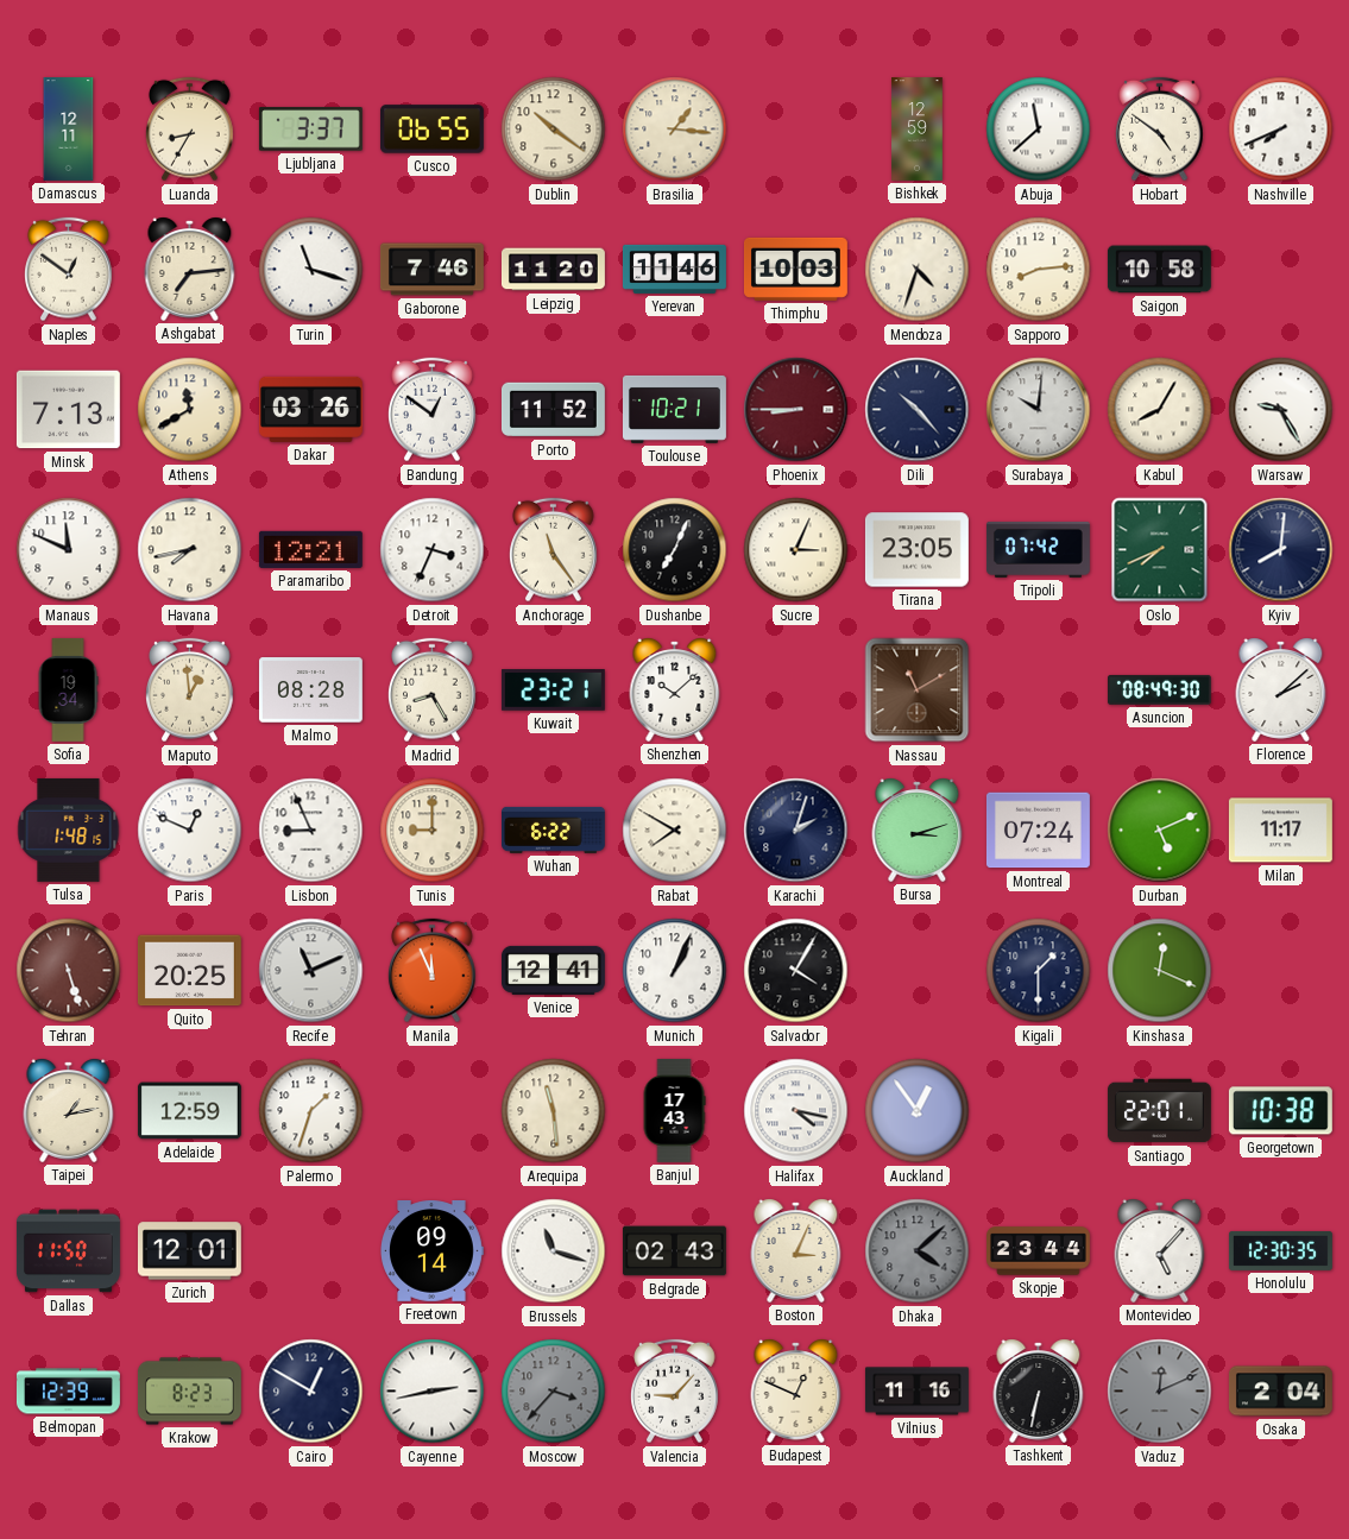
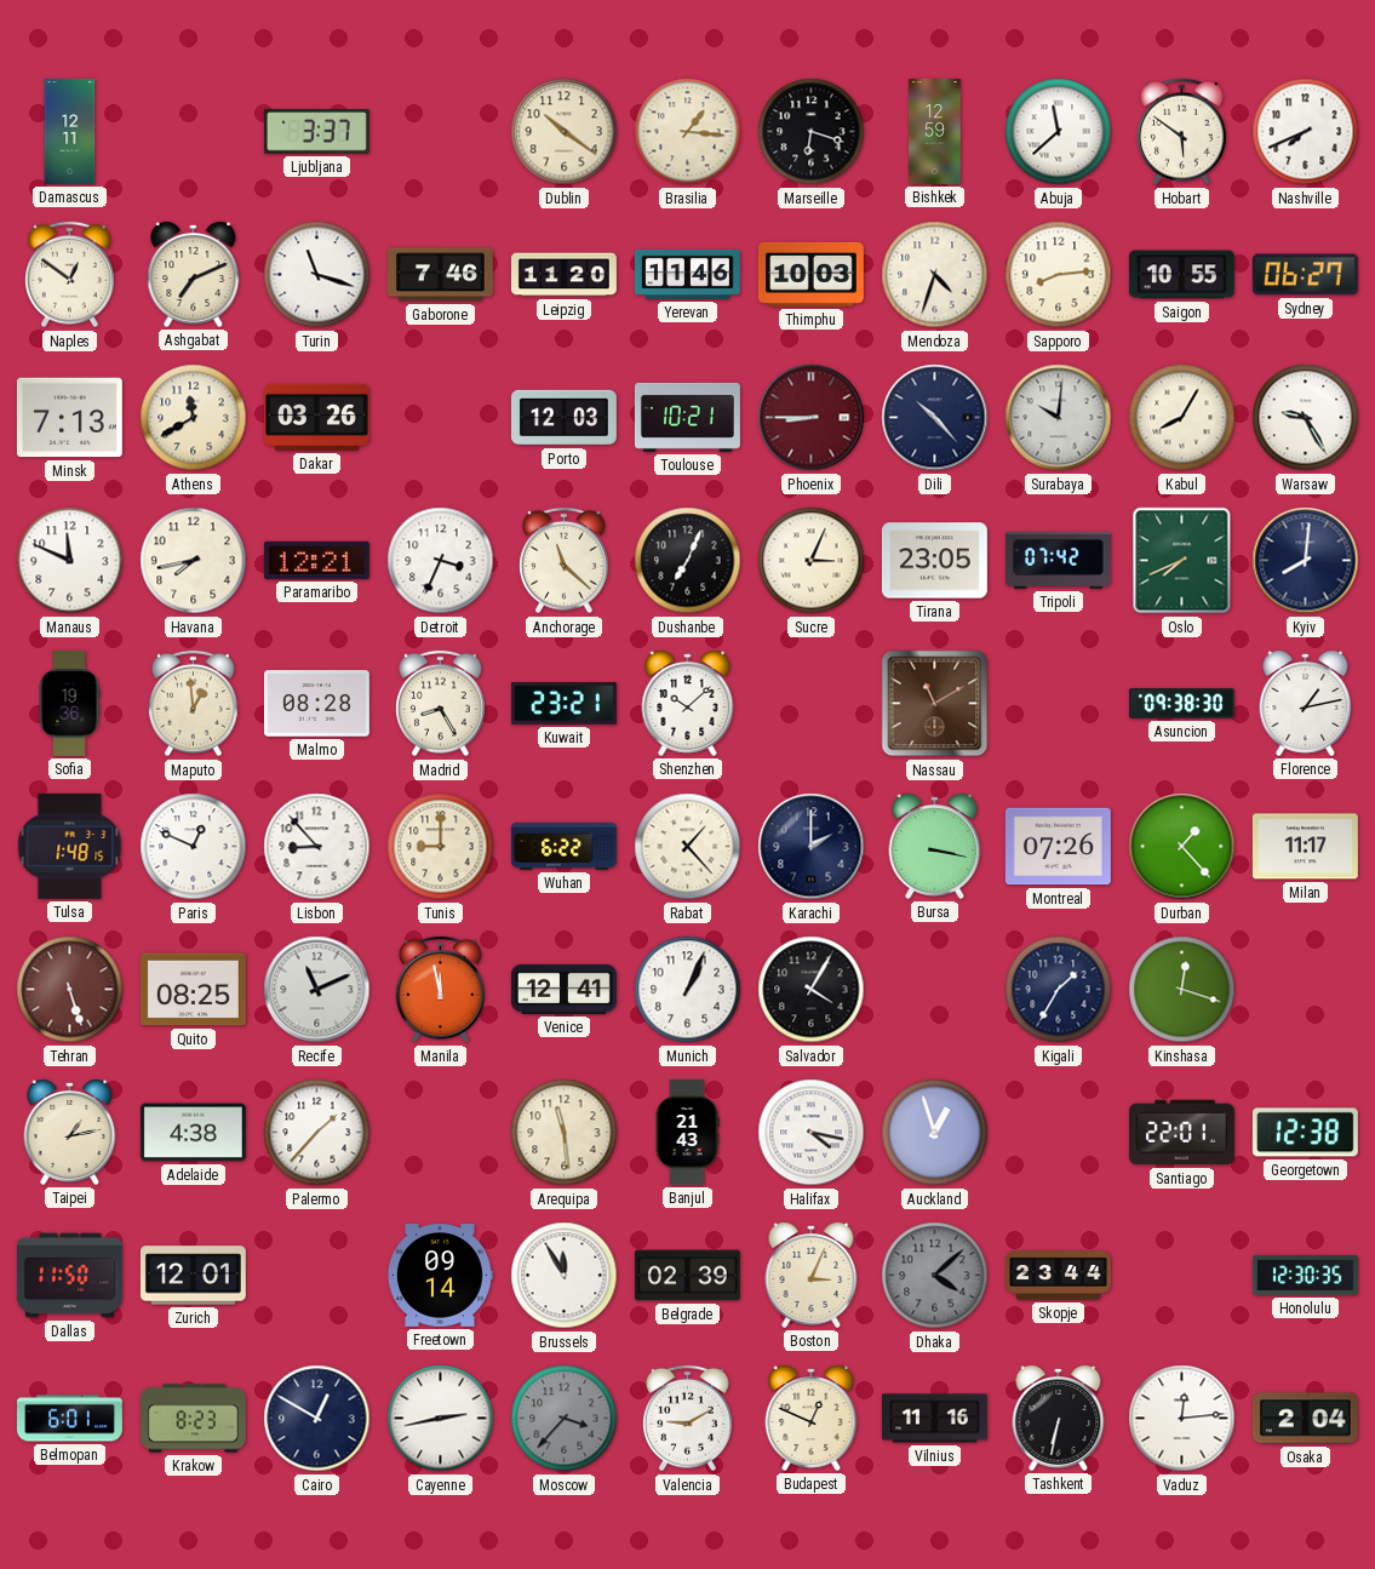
Luanda: 8:35 -> none (190, 130)
Cusco: 06:55 -> none (431, 130)
Marseille: none -> 6:18 (812, 132)
Hobart: 4:51 -> 5:51 (1182, 132)
Ashgabat: 7:14 -> 7:11 (194, 274)
Saigon: 10:58 -> 10:55 (1181, 275)
Sydney: none -> 06:27 (1305, 275)
Bandung: 12:51 -> none (433, 410)
Porto: 11:52 -> 12:03 (563, 418)
Anchorage: 11:24 -> 11:22 (565, 561)
Sofia: 19:34 -> 19:36 (69, 704)
Asuncion: 08:49 -> 09:38 (1181, 703)
Florence: 2:08 -> 1:13 (1306, 703)
Lisbon: 8:56 -> 8:53 (317, 847)
Rabat: 7:50 -> 1:23 (688, 847)
Karachi: 2:03 -> 2:00 (812, 847)
Bursa: 3:12 -> 3:17 (935, 846)
Montreal: 07:24 -> 07:26 (1058, 847)
Durban: 5:11 -> 1:23 (1182, 847)
Quito: 20:25 -> 08:25 (193, 990)
Manila: 11:56 -> 11:58 (441, 990)
Kigali: 1:30 -> 1:35 (1059, 990)
Kinshasa: 12:19 -> 12:18 (1182, 990)
Adelaide: 12:59 -> 4:38 (193, 1133)
Palermo: 1:33 -> 1:37 (317, 1133)
Banjul: 17:43 -> 21:43 (687, 1132)
Auckland: 12:54 -> 12:57 (935, 1133)
Georgetown: 10:38 -> 12:38 (1305, 1133)
Brussels: 11:18 -> 11:55 (565, 1276)
Belgrade: 02:43 -> 02:39 (687, 1276)
Montevideo: 5:07 -> none (1160, 1250)
Belmopan: 12:39 -> 6:01 (69, 1419)
Valencia: 9:07 -> 9:10 (688, 1419)
Vaduz: 12:11 -> 12:14 (1182, 1419)
Vaduz dial: grey -> white (1182, 1419)
